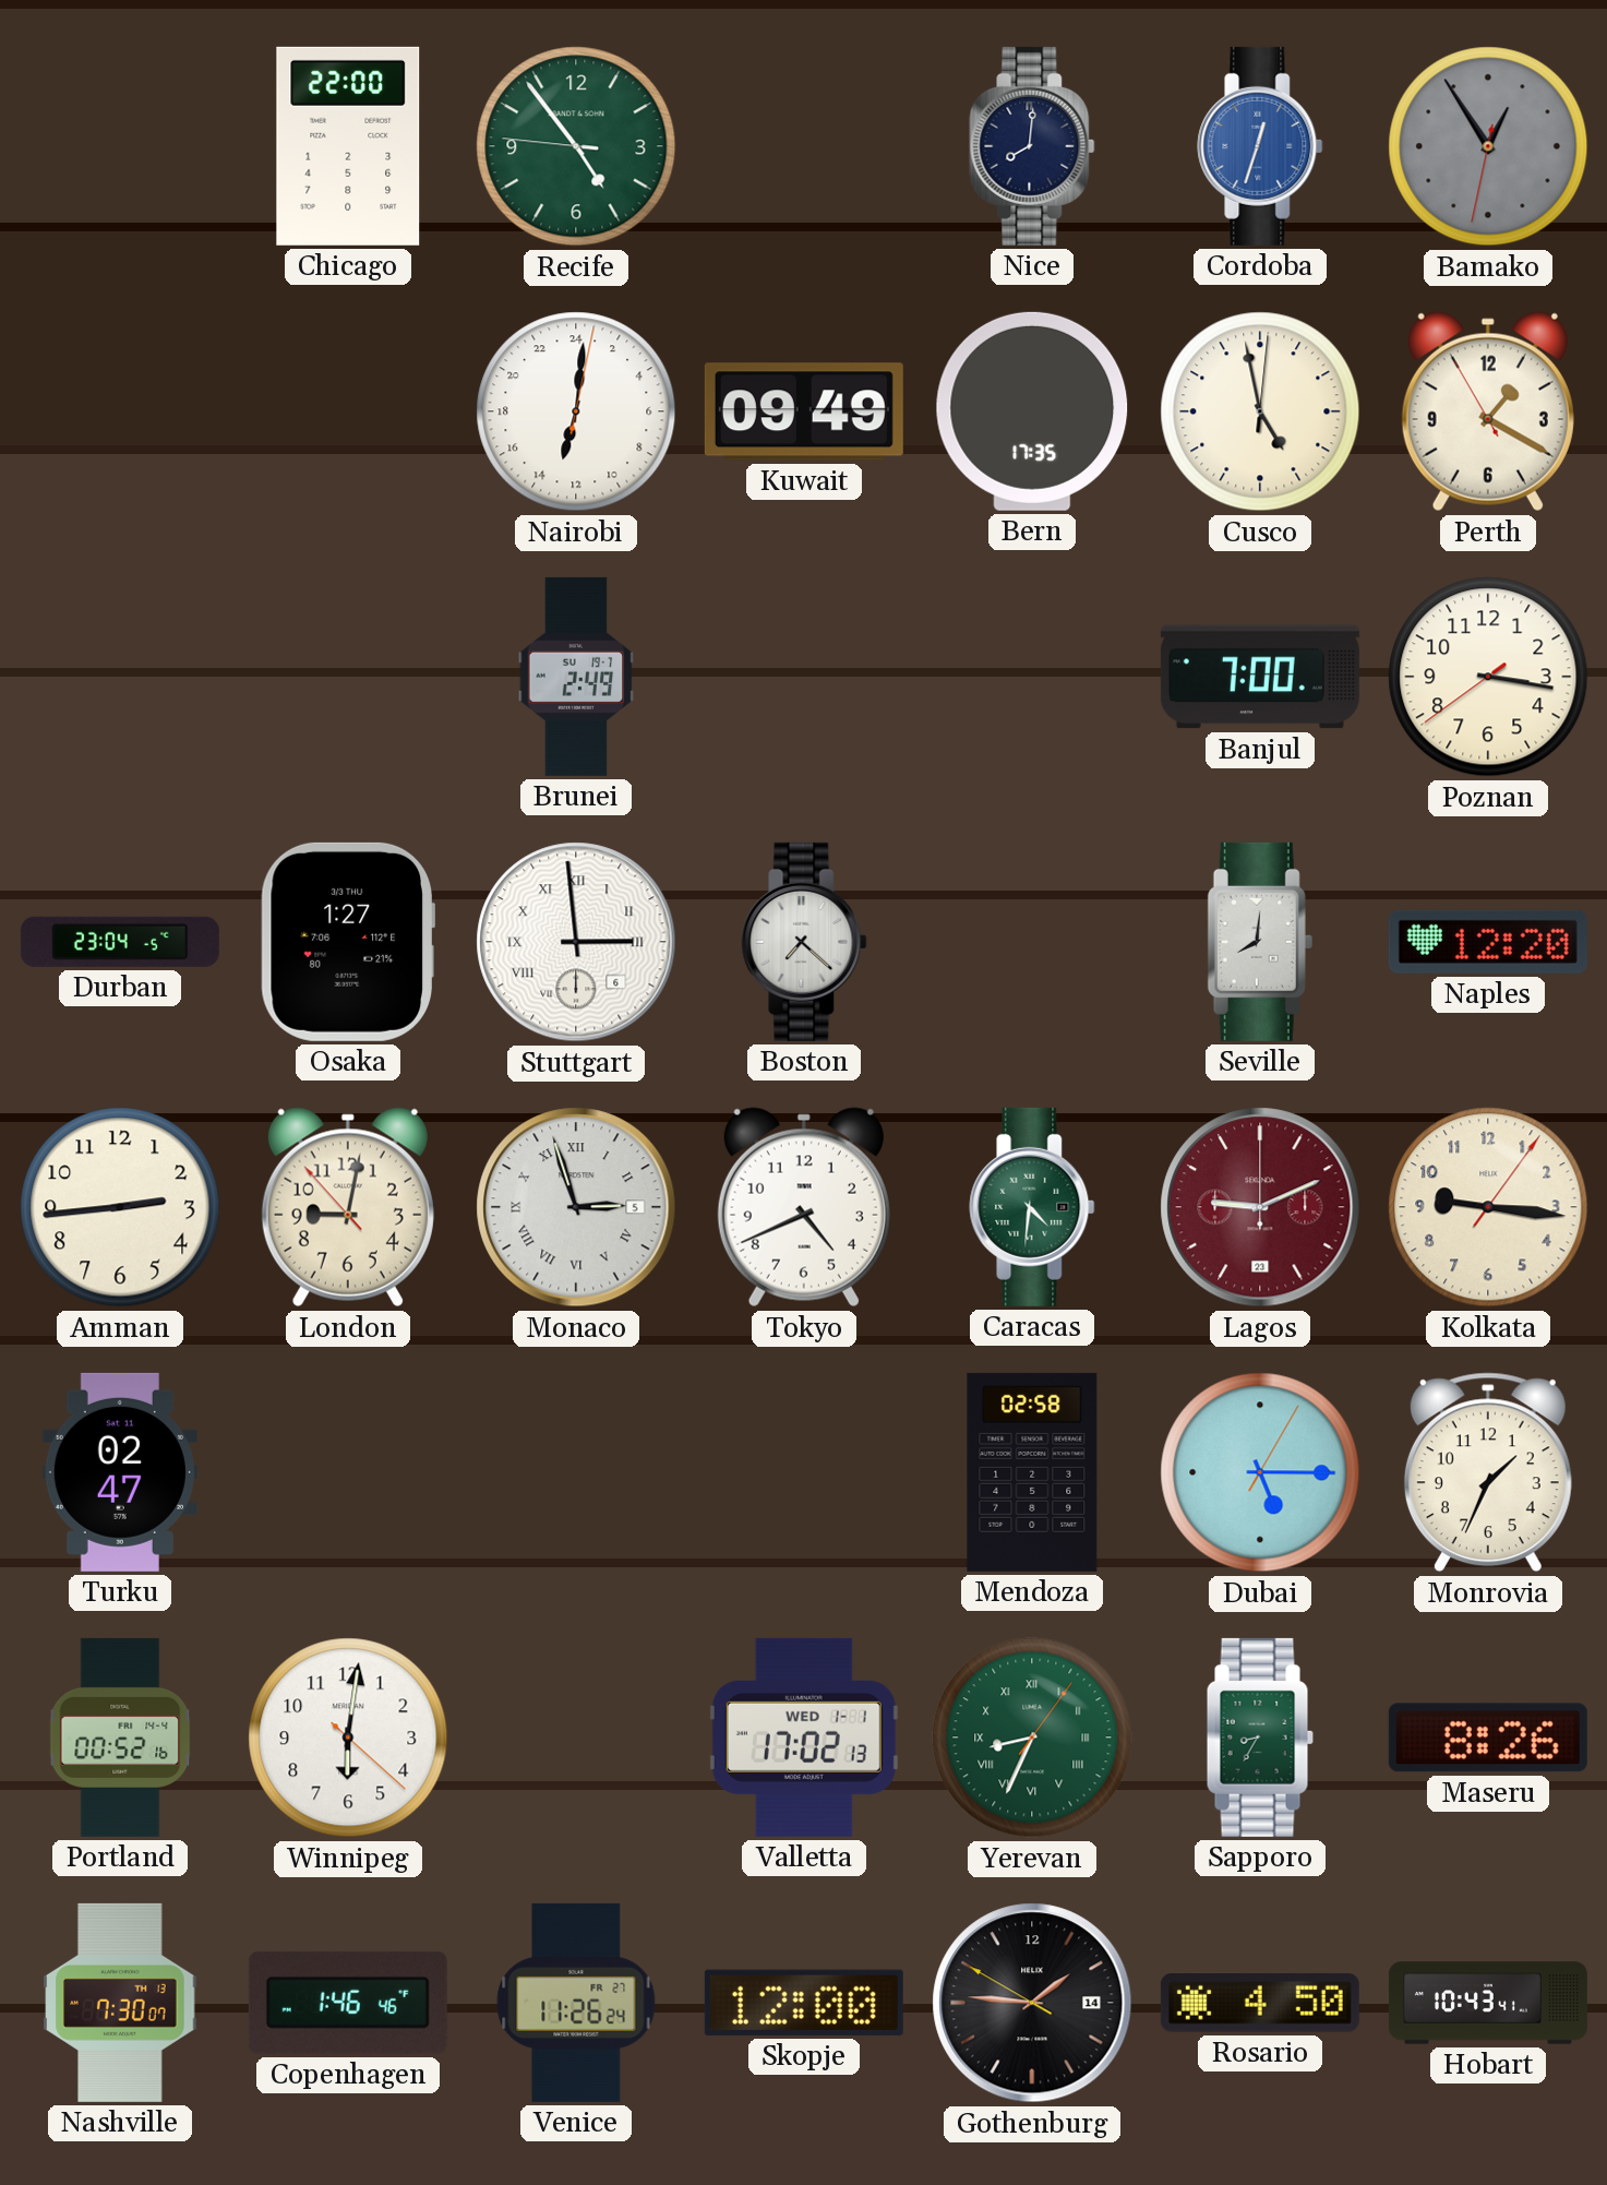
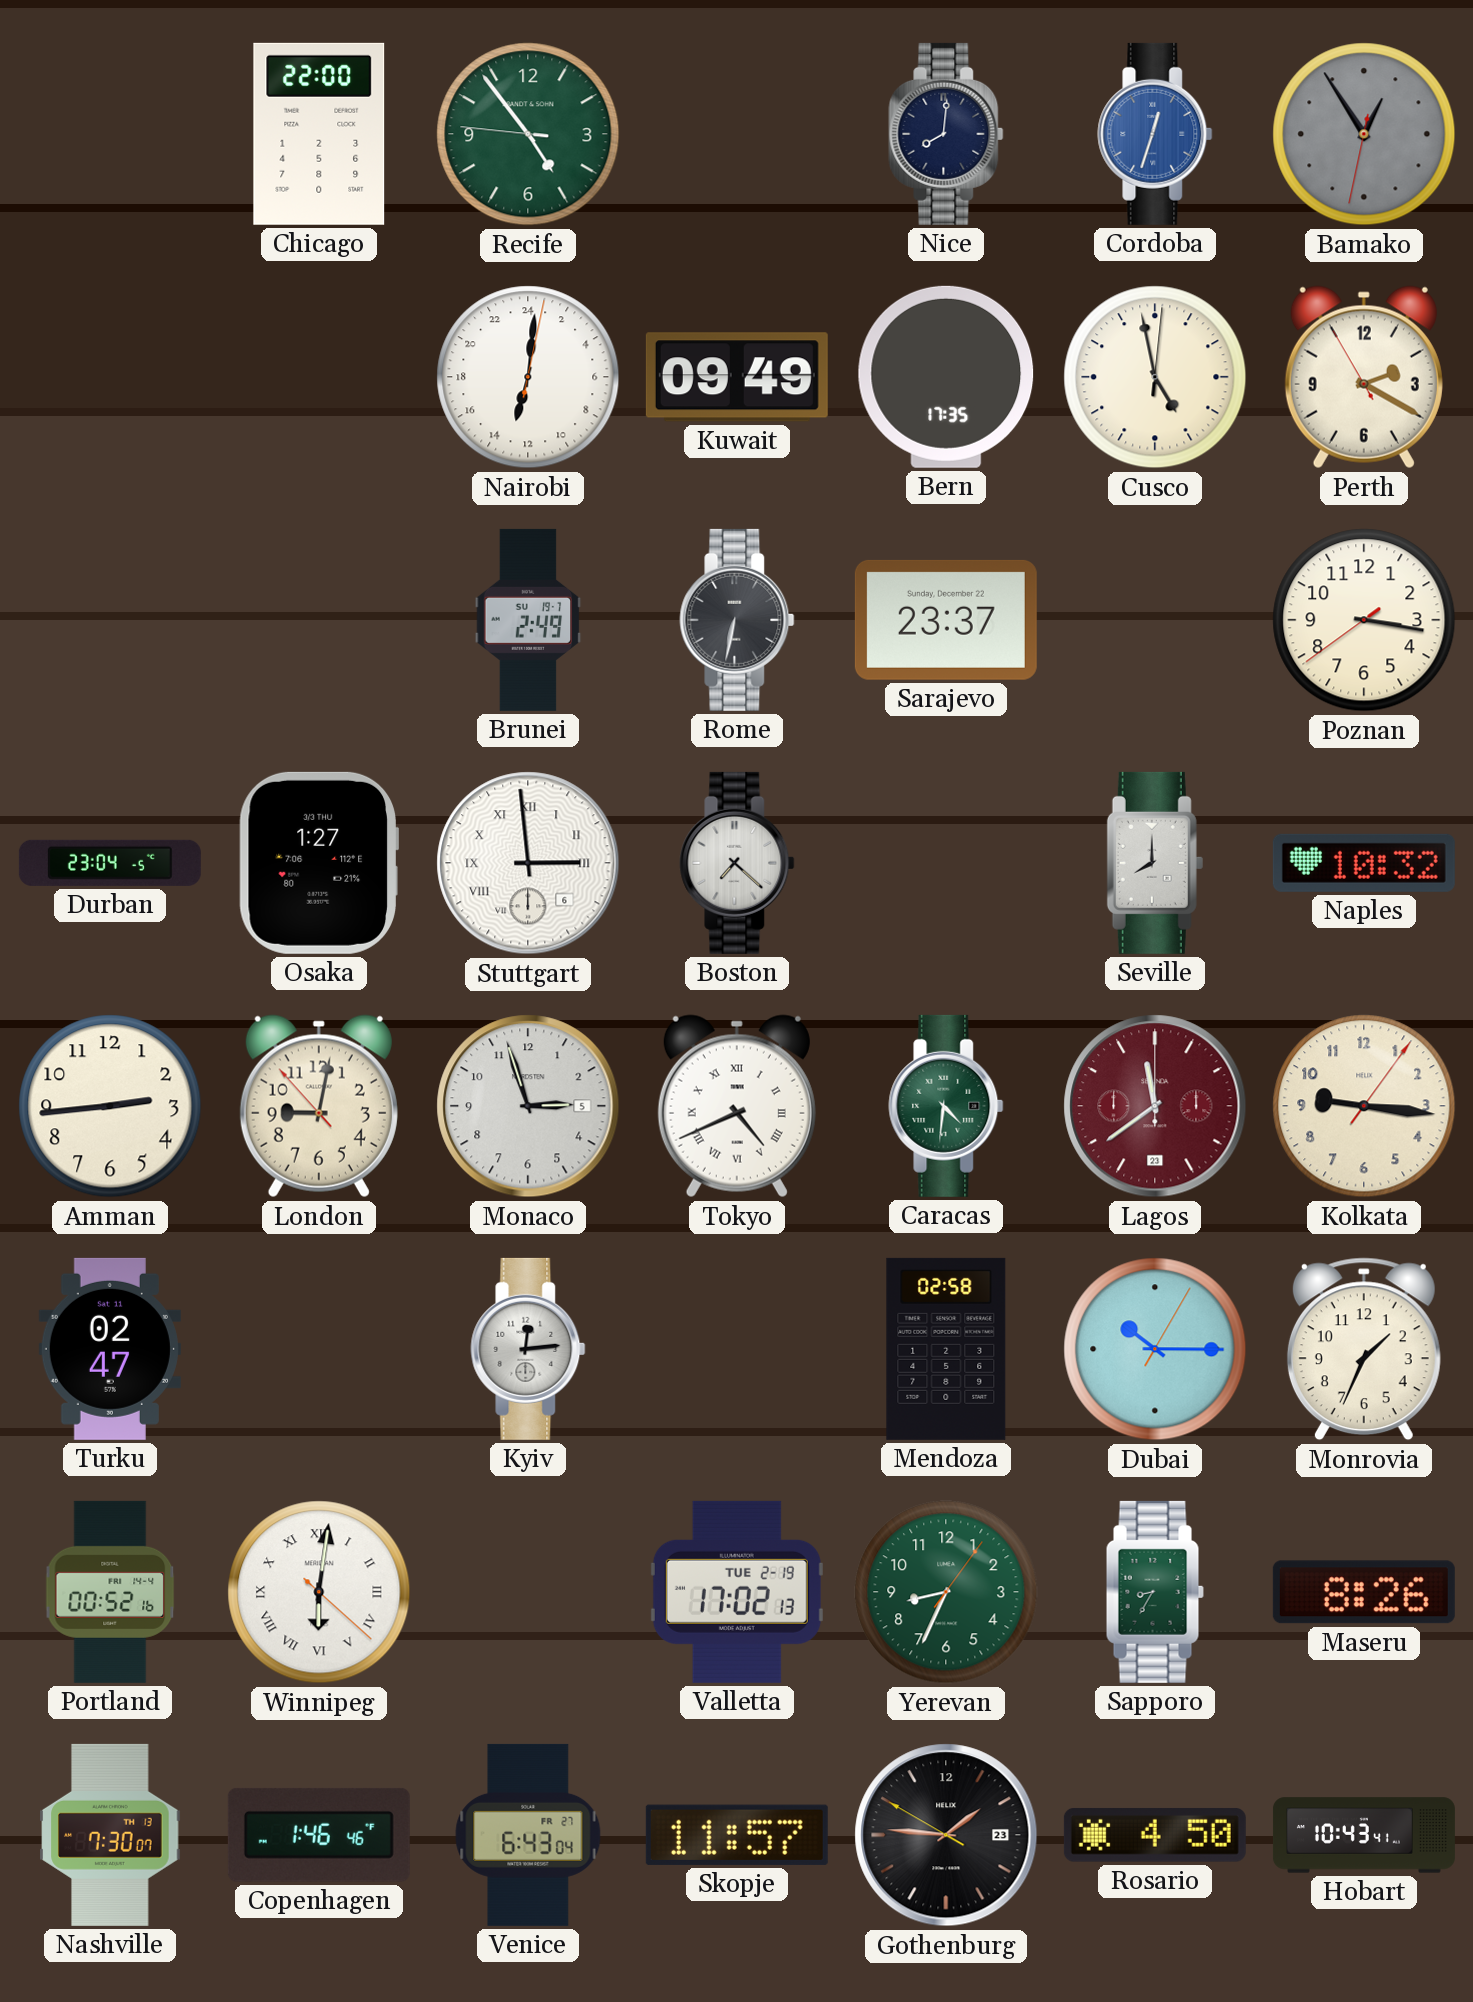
Perth: 1:19 -> 2:19 (1364, 377)
Rome: none -> 6:32 (737, 620)
Sarajevo: none -> 23:37 (946, 620)
Banjul: 7:00 -> none (1260, 677)
Seville: 8:01 -> 8:00 (1155, 863)
Naples: 12:20 -> 10:32 (1364, 863)
Monaco numerals: Roman -> Arabic (528, 1106)
Tokyo numerals: Arabic -> Roman (737, 1106)
Lagos: 9:11 -> 11:39 (1155, 1106)
Kyiv: none -> 12:14 (528, 1349)
Dubai: 5:15 -> 10:15 (1155, 1349)
Winnipeg numerals: Arabic -> Roman (319, 1592)
Valletta date: WED 1-1 -> TUE 2-19 (737, 1592)
Yerevan numerals: Roman -> Arabic (946, 1592)
Venice: 11:26 -> 6:43 (528, 1835)
Skopje: 12:00 -> 11:57 (737, 1835)
Gothenburg date: 14 -> 23 (946, 1835)
